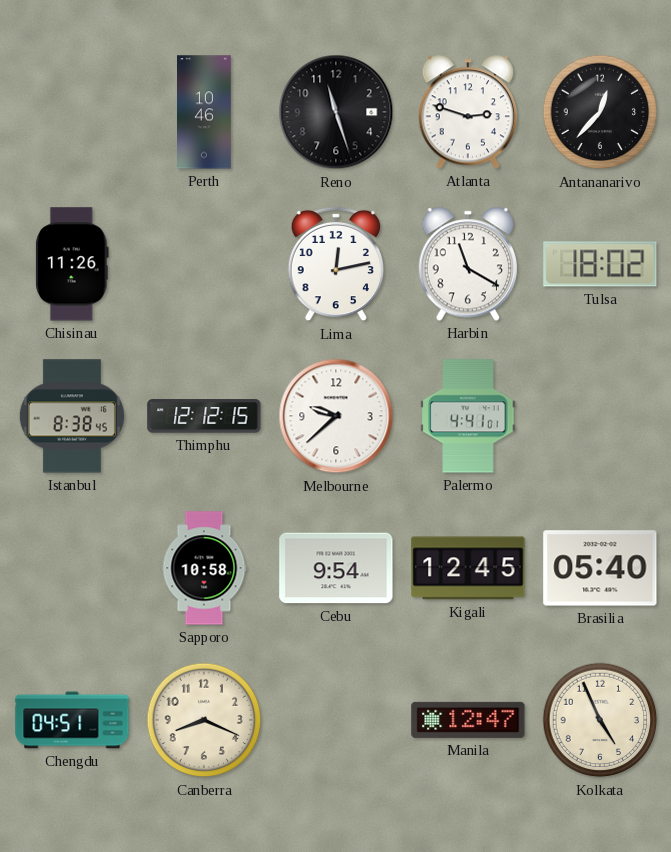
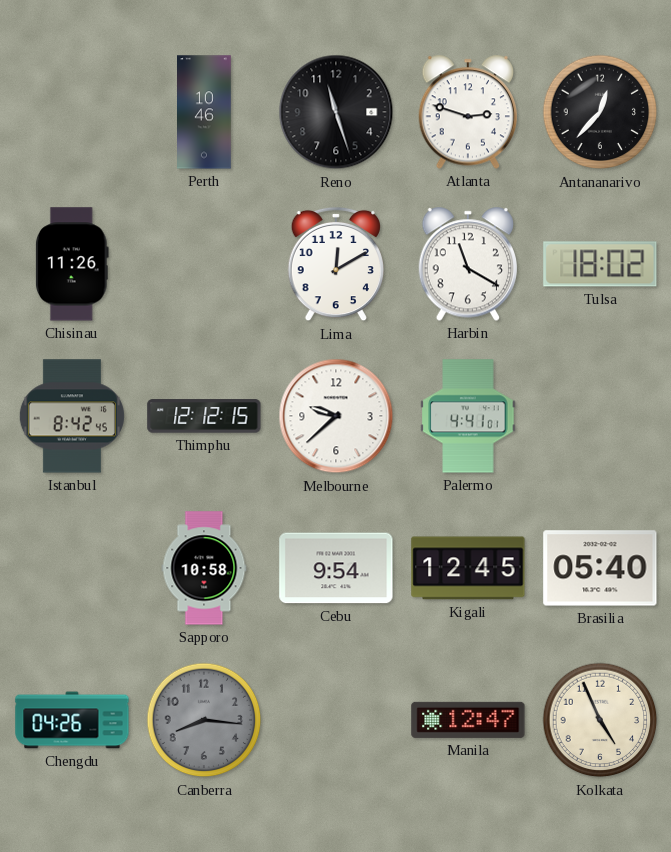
Lima: 12:13 -> 12:10 (336, 264)
Istanbul: 8:38 -> 8:42 (72, 416)
Chengdu: 04:51 -> 04:26 (72, 720)
Canberra: 8:19 -> 8:16 (204, 720)
Canberra dial: cream -> grey (204, 720)
